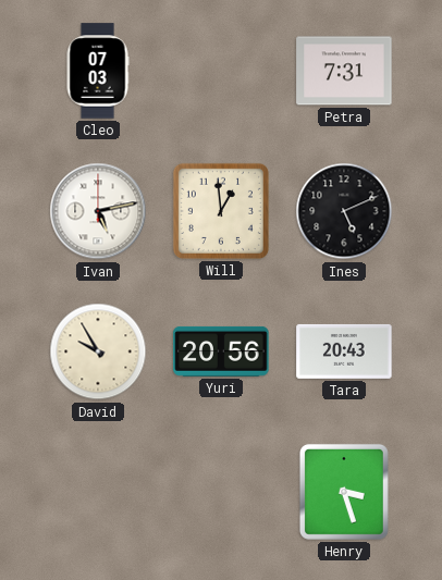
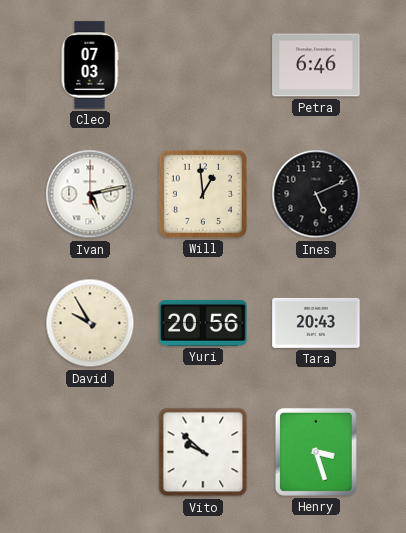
Petra: 7:31 -> 6:46 (316, 65)
Vito: none -> 9:52 (203, 452)
